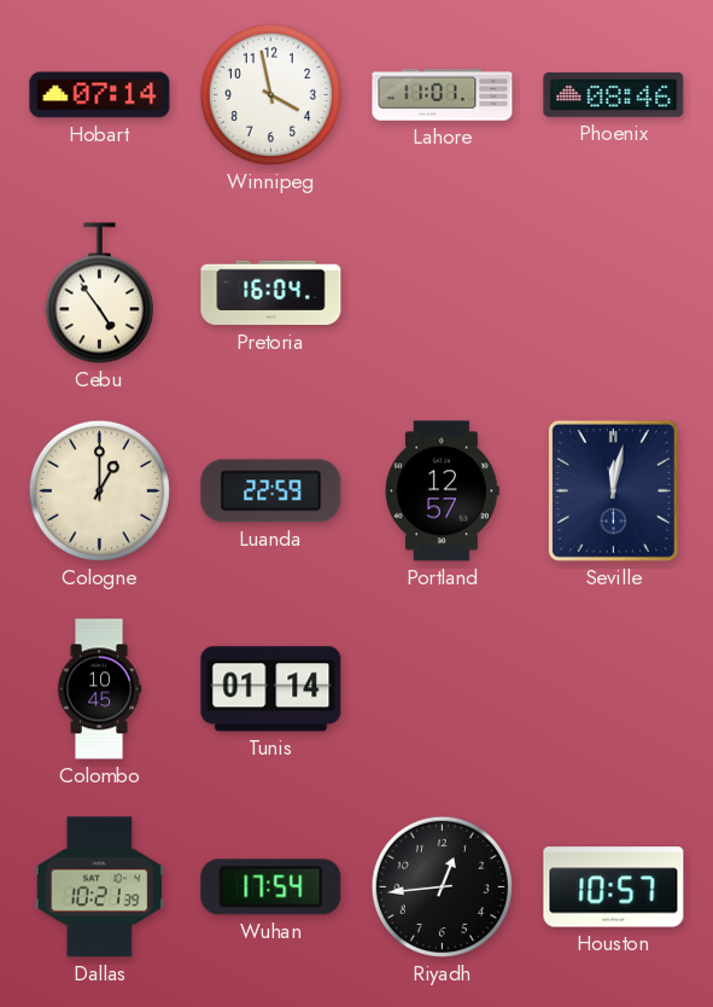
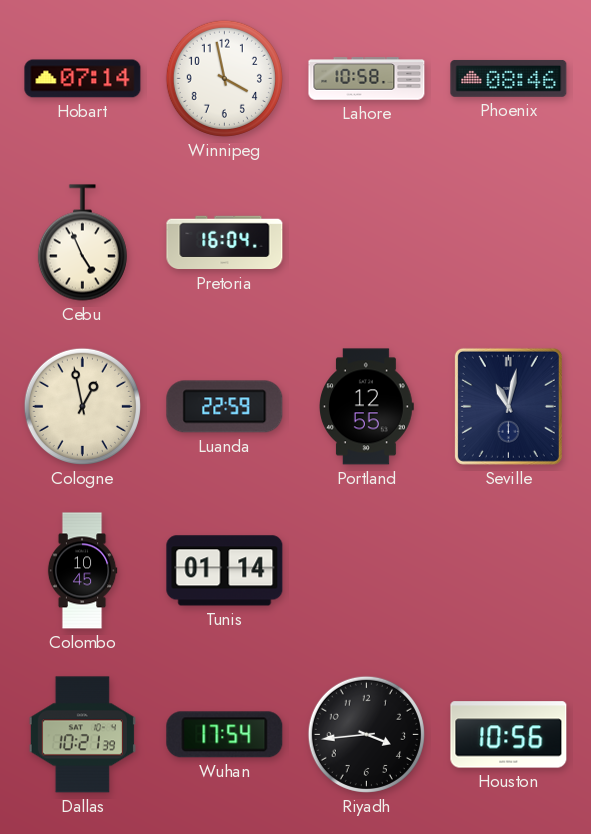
Lahore: 11:01 -> 10:58 (367, 79)
Cebu: 4:54 -> 4:56 (82, 243)
Cologne: 1:00 -> 12:58 (82, 406)
Portland: 12:57 -> 12:55 (367, 407)
Seville: 12:02 -> 11:02 (508, 406)
Riyadh: 12:44 -> 3:44 (366, 734)
Houston: 10:57 -> 10:56 (509, 735)
